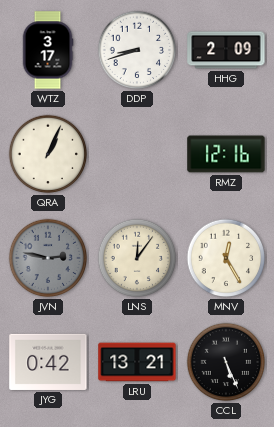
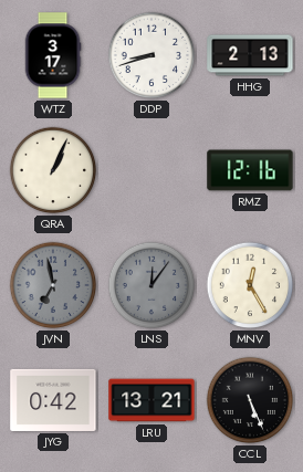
HHG: 2:09 -> 2:13 (250, 55)
JVN: 2:47 -> 6:58 (53, 285)
LNS dial: cream -> grey (151, 285)
